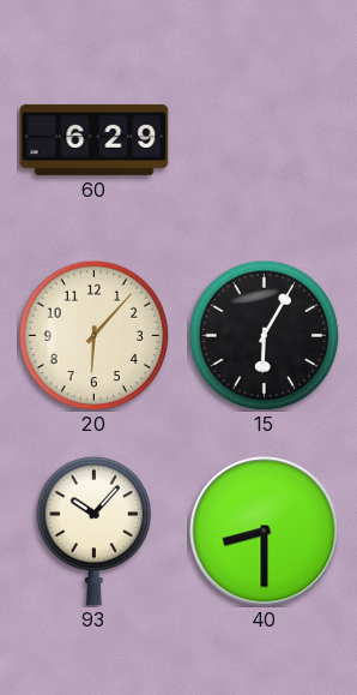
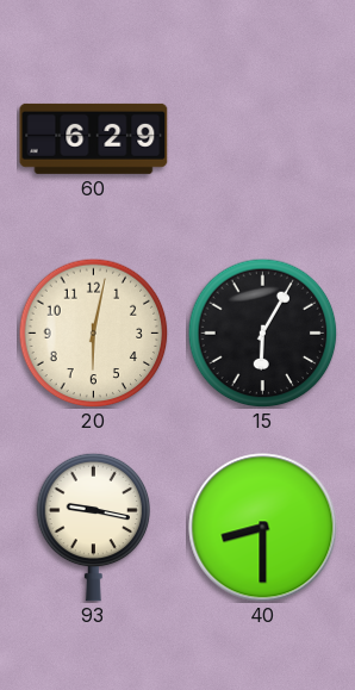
20: 6:07 -> 6:02 (93, 332)
93: 10:07 -> 9:17 (94, 527)
